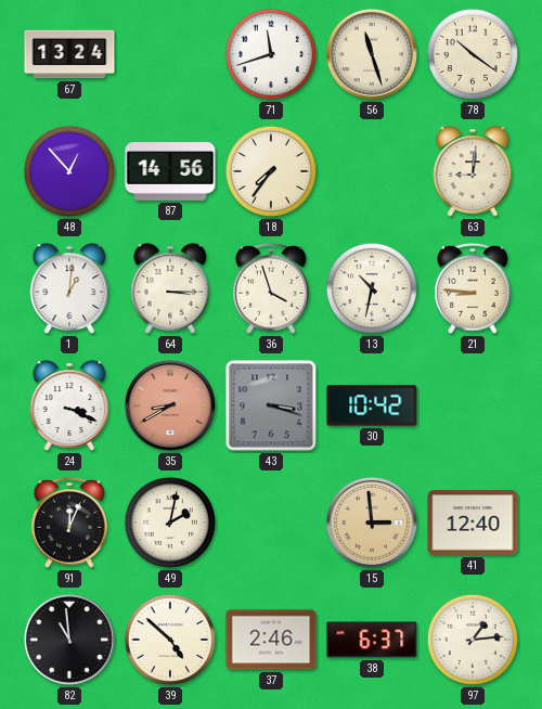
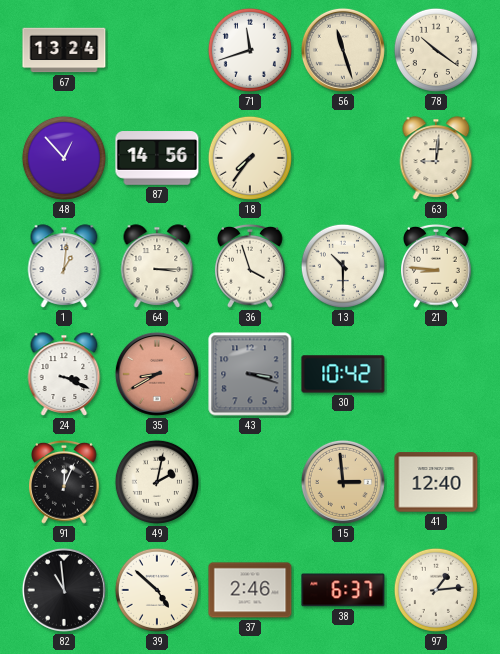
13: 10:32 -> 10:30 (343, 266)
